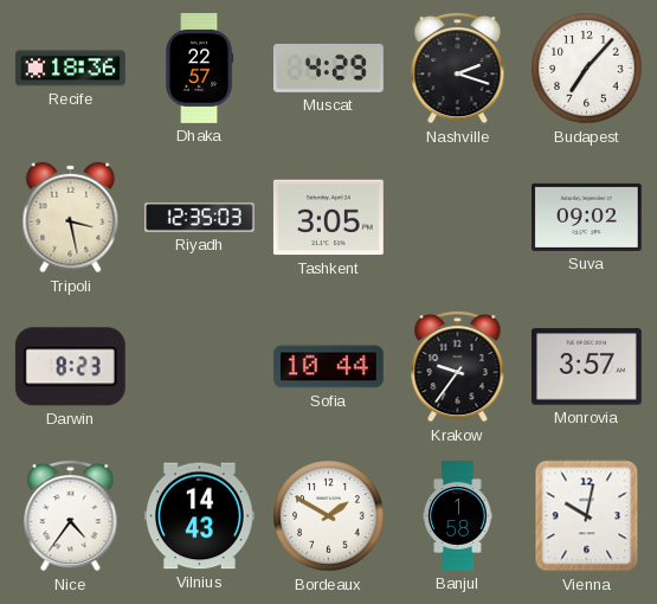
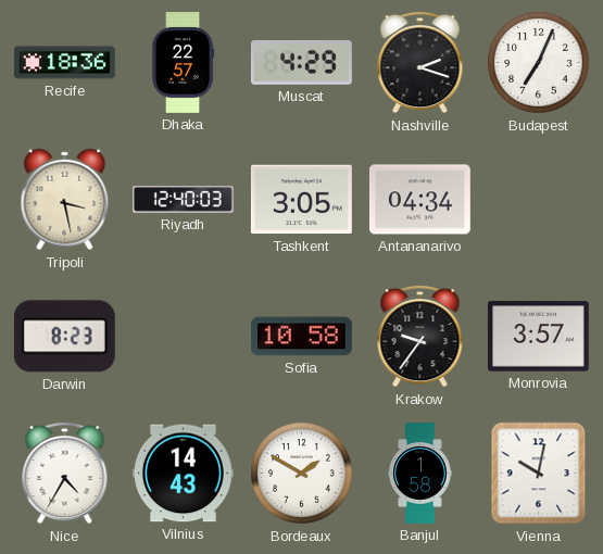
Budapest: 7:07 -> 7:04 (539, 63)
Riyadh: 12:35 -> 12:40 (183, 200)
Antananarivo: none -> 04:34 (419, 200)
Suva: 09:02 -> none (586, 217)
Sofia: 10:44 -> 10:58 (301, 337)
Nice: 4:36 -> 4:35 (65, 473)
